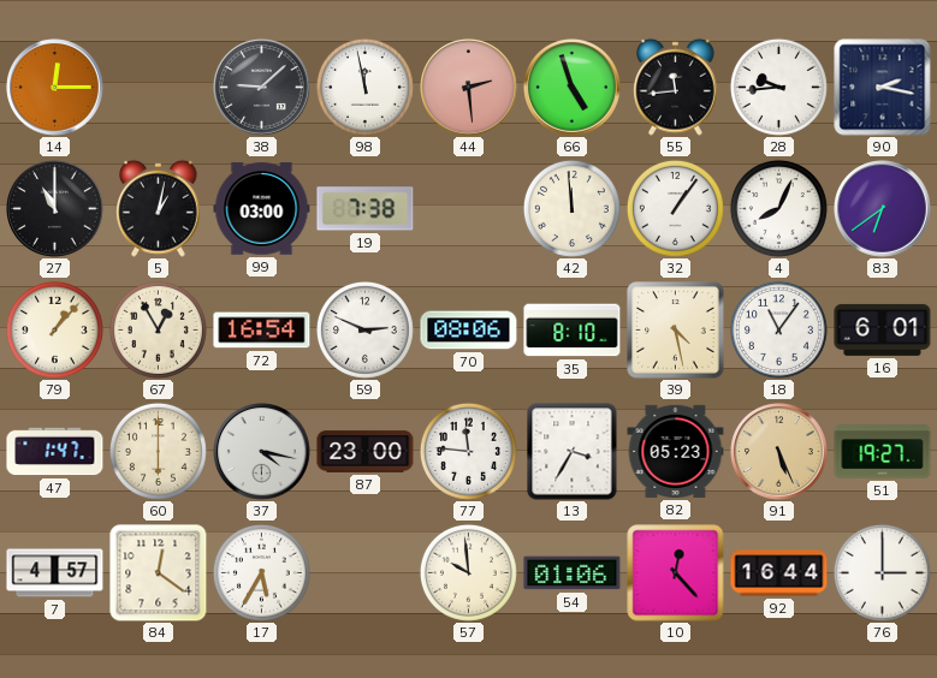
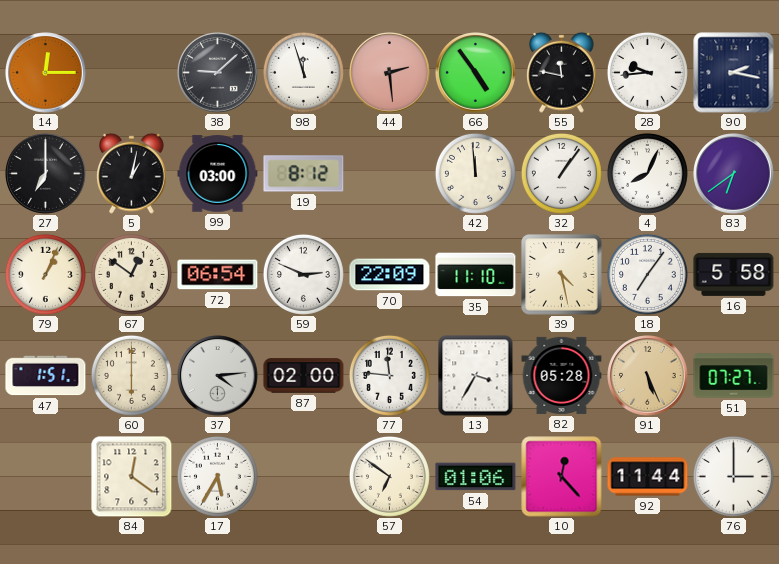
98: 11:58 -> 11:57 (303, 72)
66: 4:57 -> 4:54 (476, 73)
55: 11:44 -> 11:47 (562, 72)
27: 11:00 -> 7:00 (46, 174)
19: 7:38 -> 8:12 (304, 174)
79: 1:07 -> 1:04 (45, 274)
67: 12:55 -> 12:51 (131, 274)
72: 16:54 -> 06:54 (218, 275)
70: 08:06 -> 22:09 (390, 275)
35: 8:10 -> 11:10 (476, 275)
18: 11:06 -> 7:06 (647, 274)
16: 6:01 -> 5:58 (734, 274)
47: 1:47 -> 1:51 (46, 376)
37: 4:17 -> 4:14 (218, 376)
87: 23:00 -> 02:00 (304, 376)
82: 05:23 -> 05:28 (562, 375)
51: 19:27 -> 07:27 (734, 376)
7: 4:57 -> none (55, 573)
57: 9:59 -> 6:51 (389, 476)
92: 16:44 -> 11:44 (648, 477)
